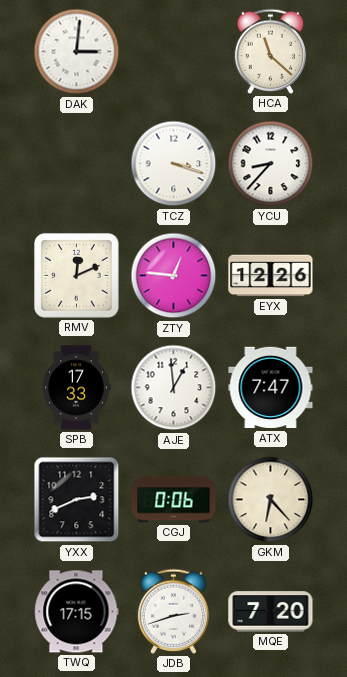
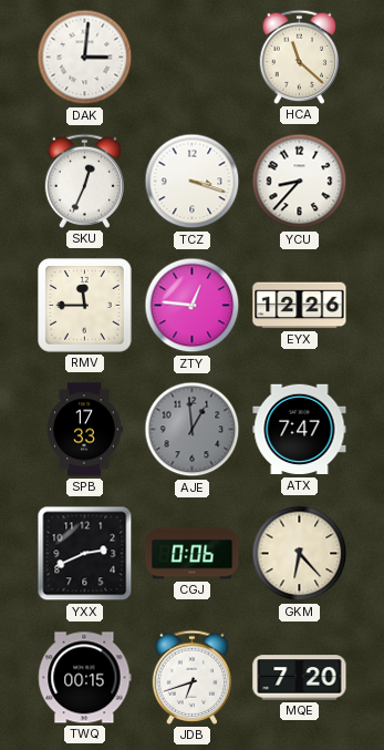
SKU: none -> 12:34 (84, 181)
RMV: 12:11 -> 11:45 (85, 306)
AJE dial: white -> grey (193, 430)
TWQ: 17:15 -> 00:15 (85, 678)
JDB: 2:42 -> 6:42 (191, 677)
